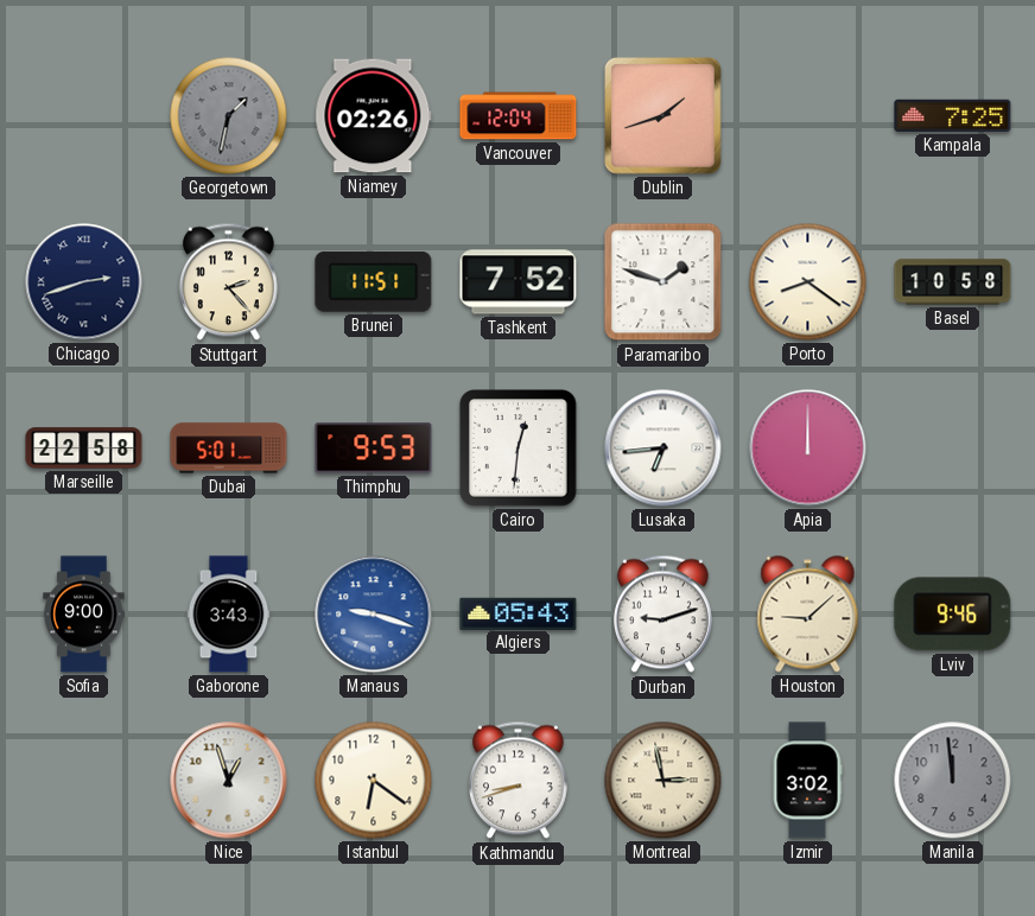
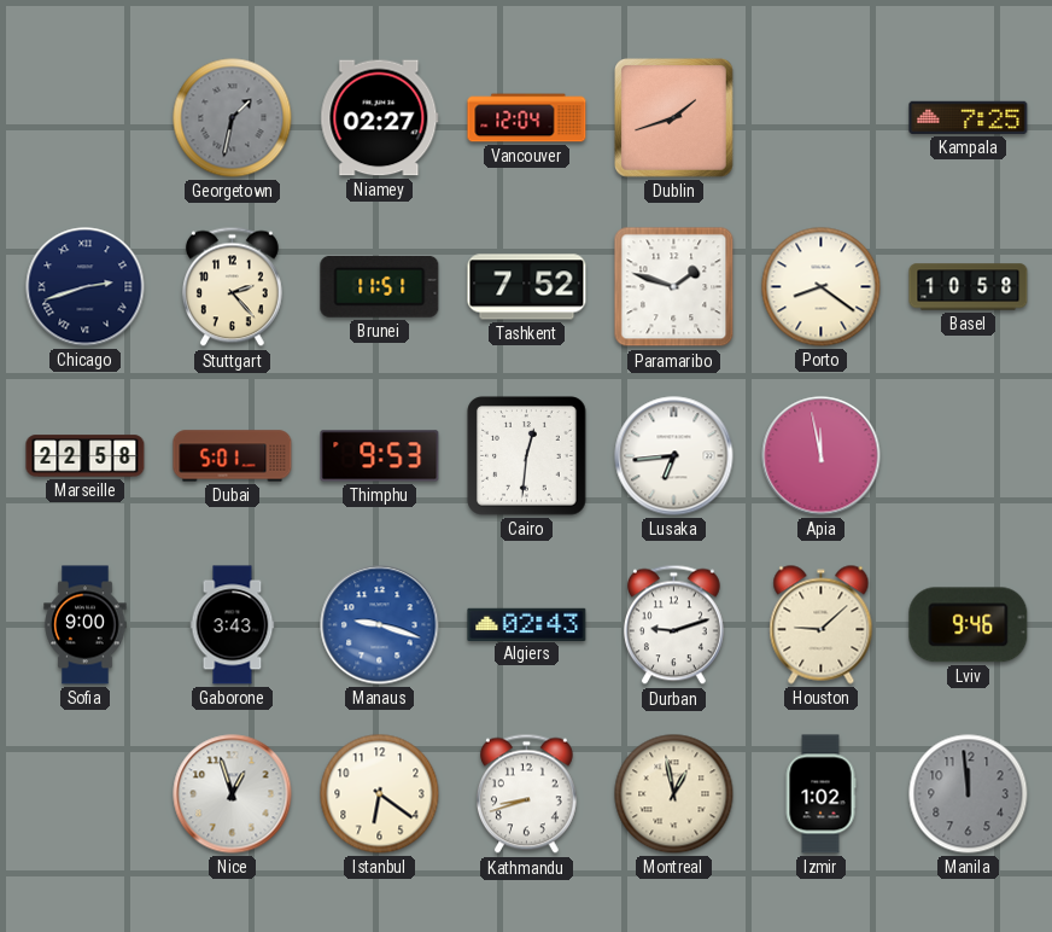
Niamey: 02:26 -> 02:27 (380, 118)
Apia: 12:00 -> 11:58 (822, 456)
Algiers: 05:43 -> 02:43 (527, 624)
Montreal: 2:58 -> 12:58 (674, 794)
Izmir: 3:02 -> 1:02 (820, 794)
